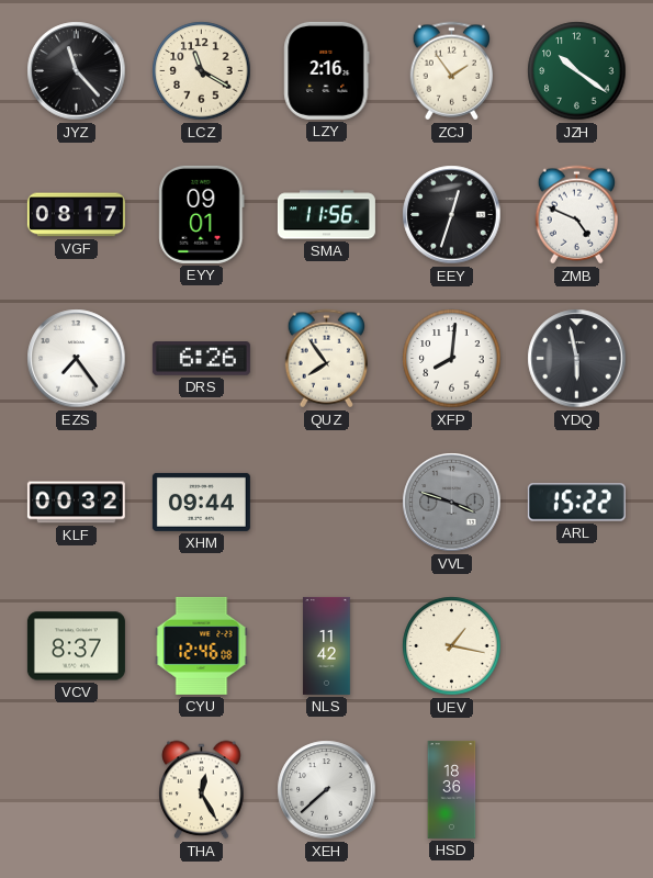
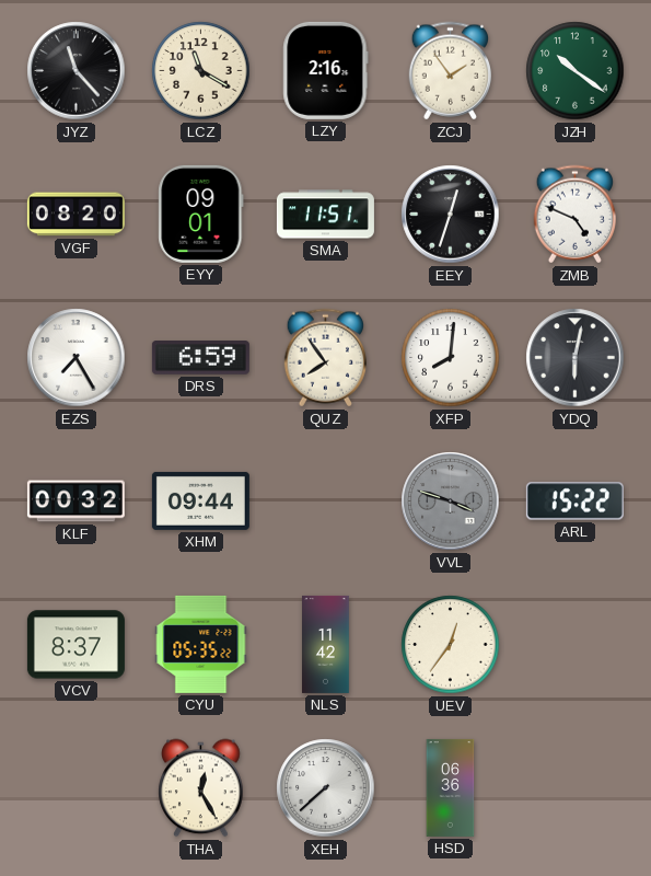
VGF: 08:17 -> 08:20 (75, 215)
SMA: 11:56 -> 11:51 (325, 215)
EZS: 7:24 -> 7:25 (77, 358)
DRS: 6:26 -> 6:59 (200, 358)
YDQ: 5:58 -> 6:02 (576, 358)
CYU: 12:46 -> 05:35 (201, 644)
UEV: 1:17 -> 12:36 (451, 645)
HSD: 18:36 -> 06:36 (451, 787)
